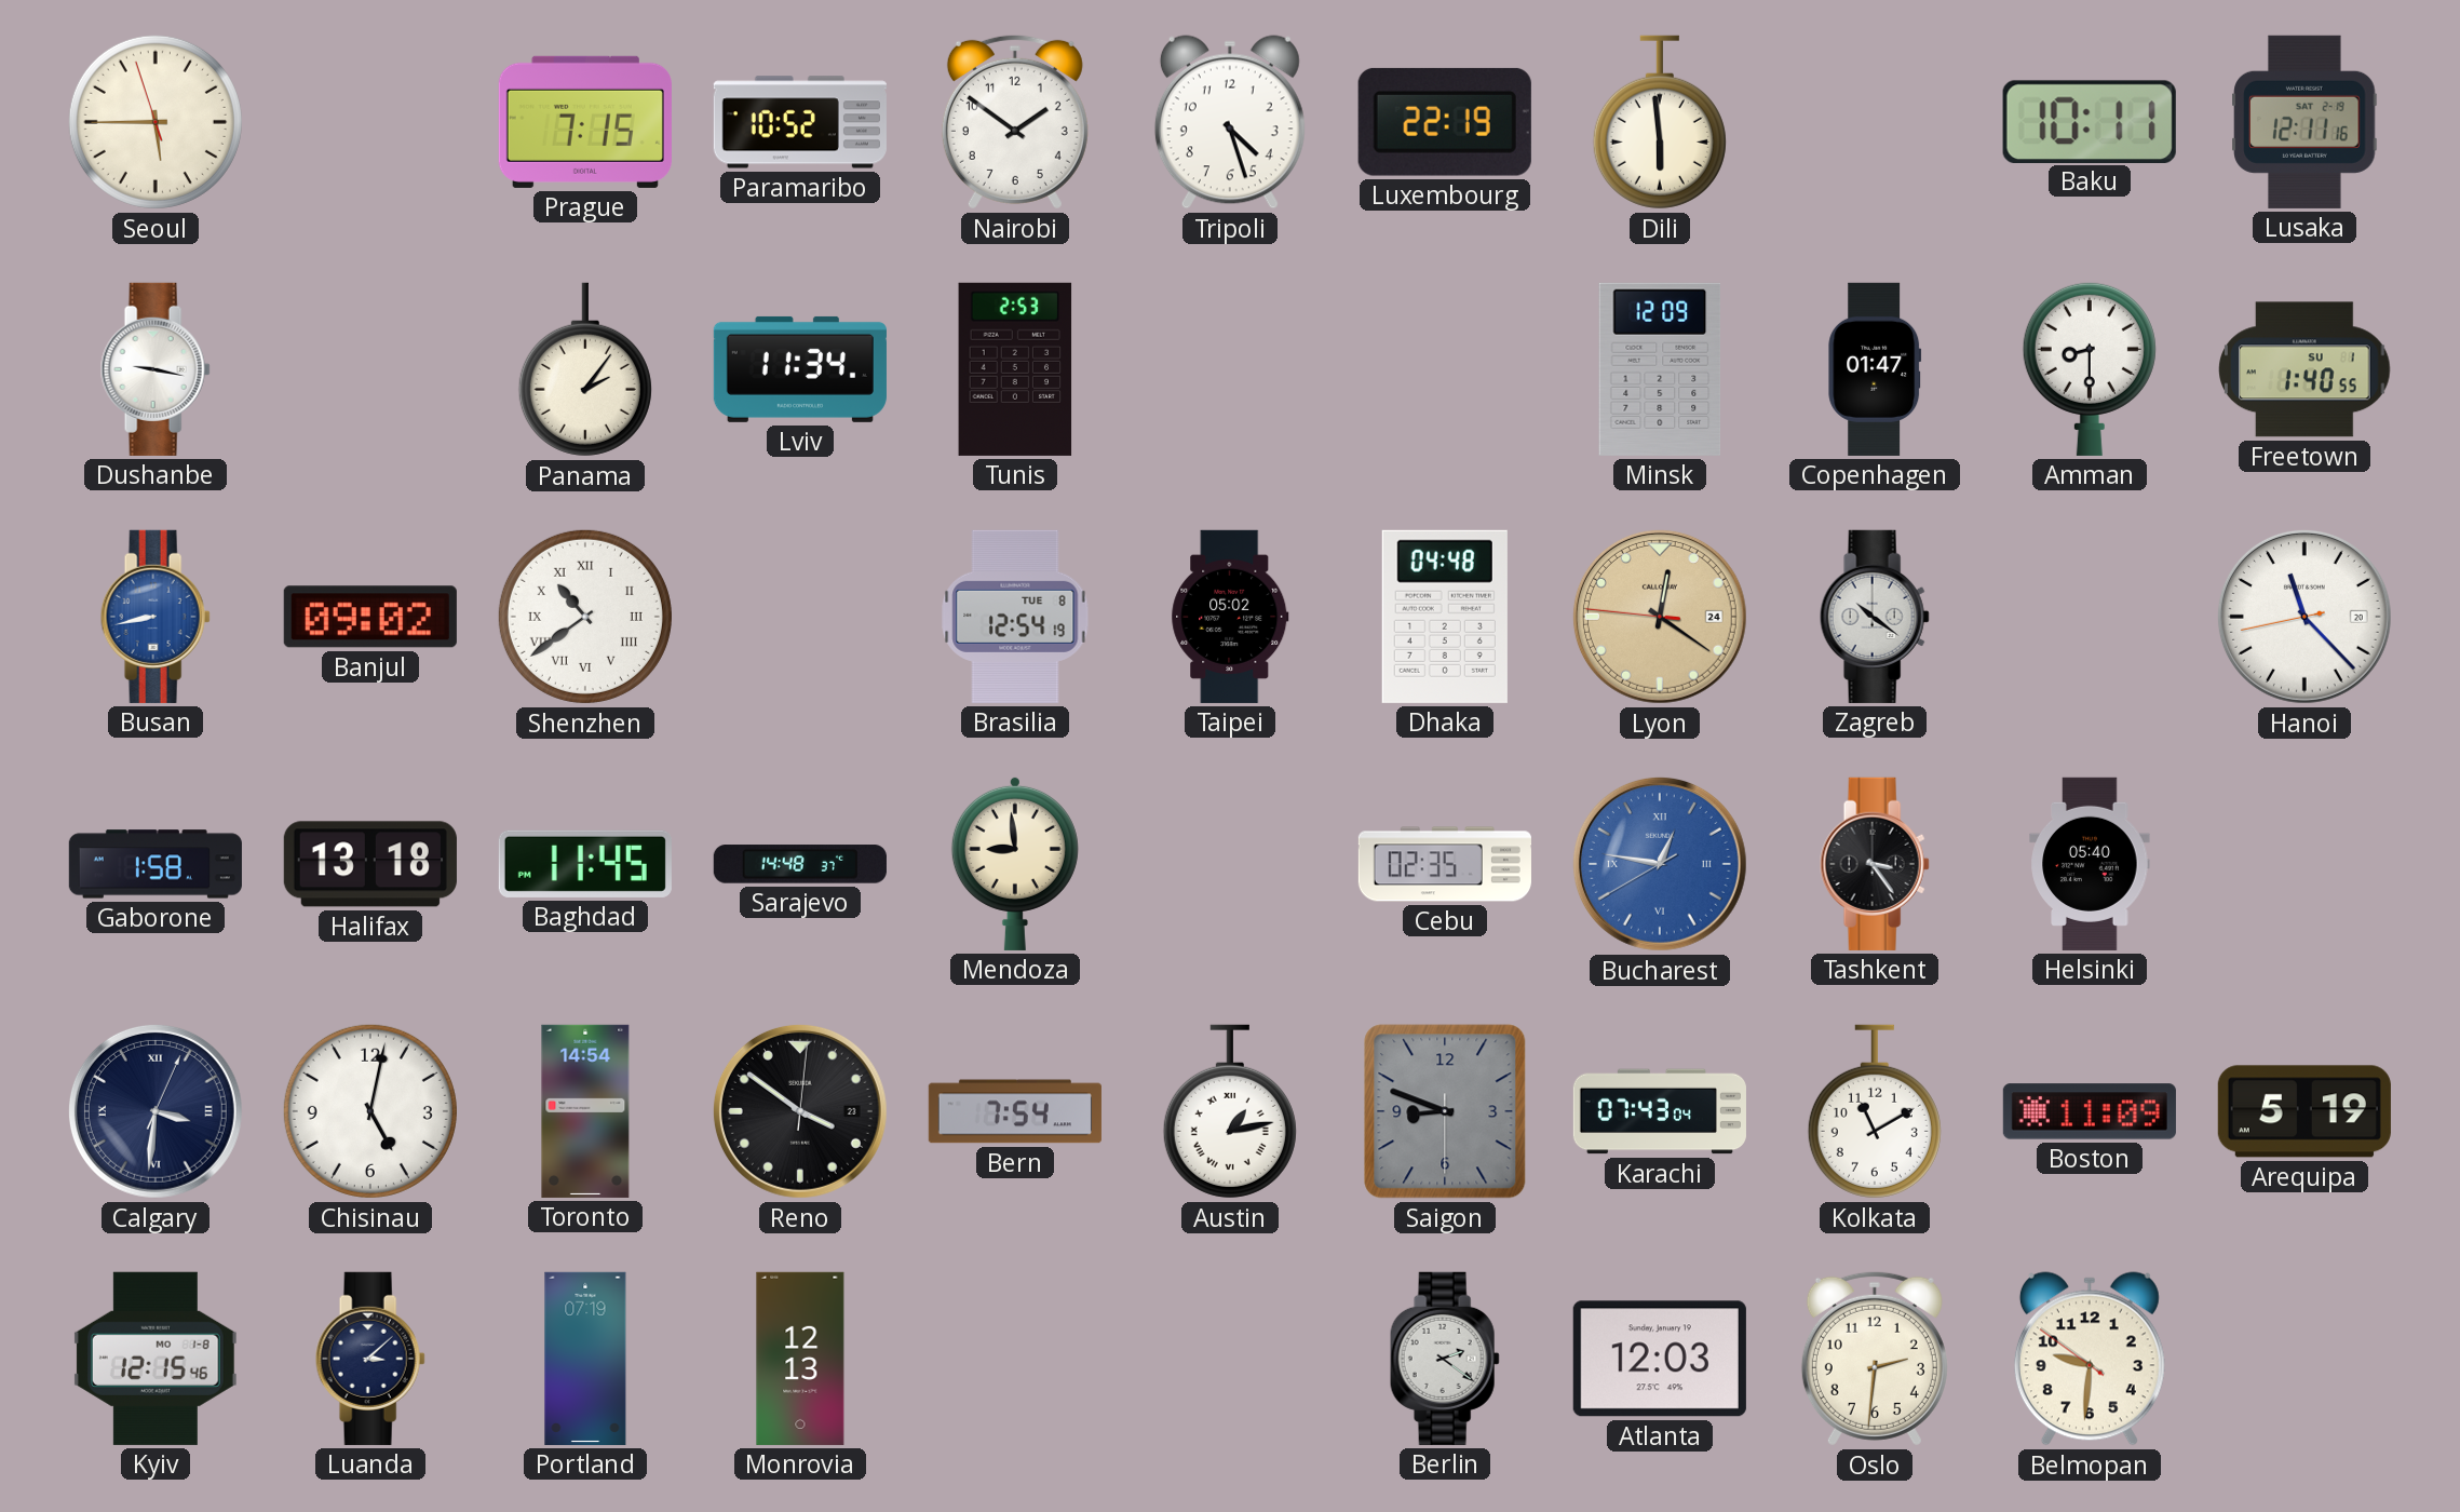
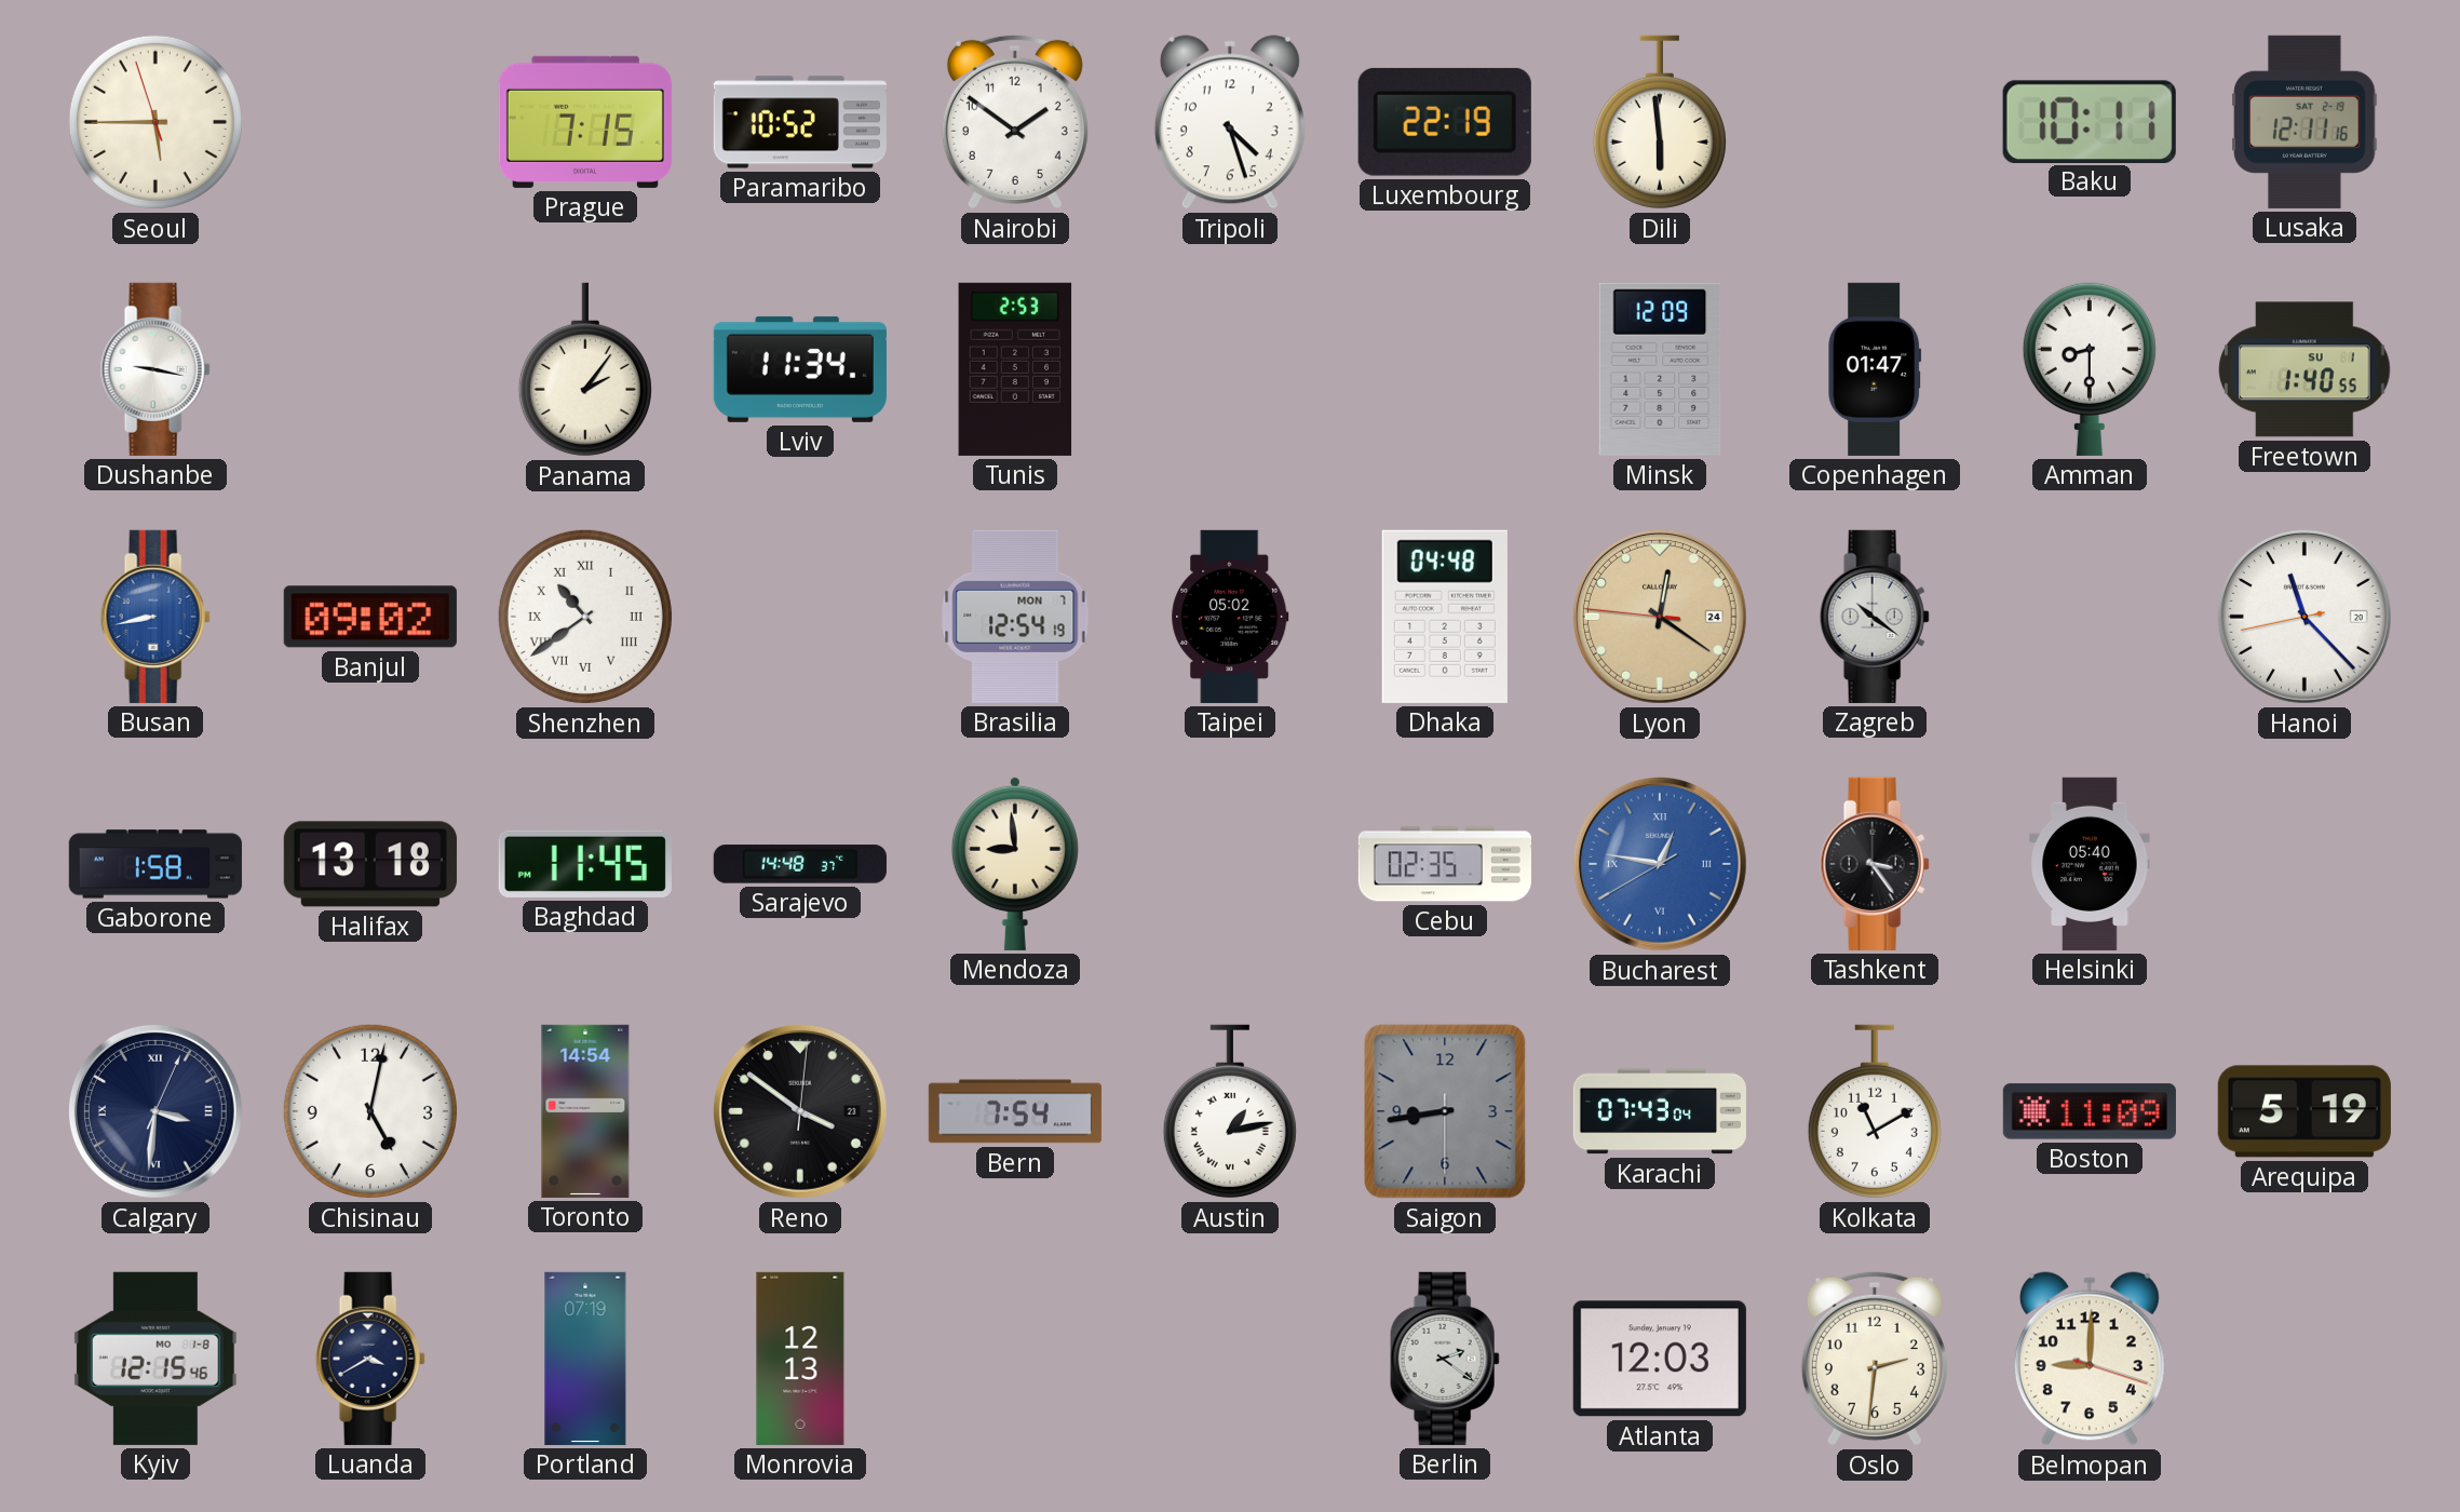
Brasilia date: TUE 8 -> MON 7 (1015, 617)
Saigon: 8:48 -> 8:43 (1445, 1111)
Luanda: 3:08 -> 3:40 (370, 1359)
Belmopan: 9:30 -> 9:00 (2090, 1359)
